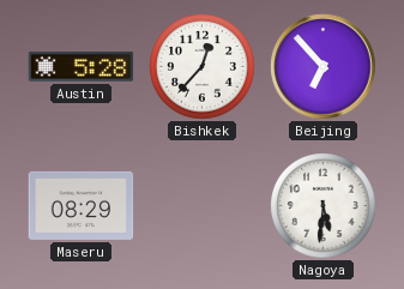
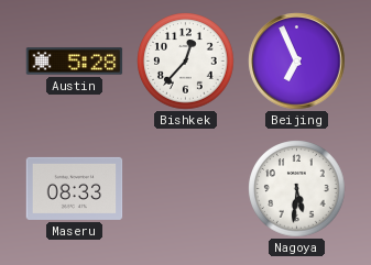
Beijing: 6:53 -> 6:56 (297, 62)
Maseru: 08:29 -> 08:33 (75, 188)
